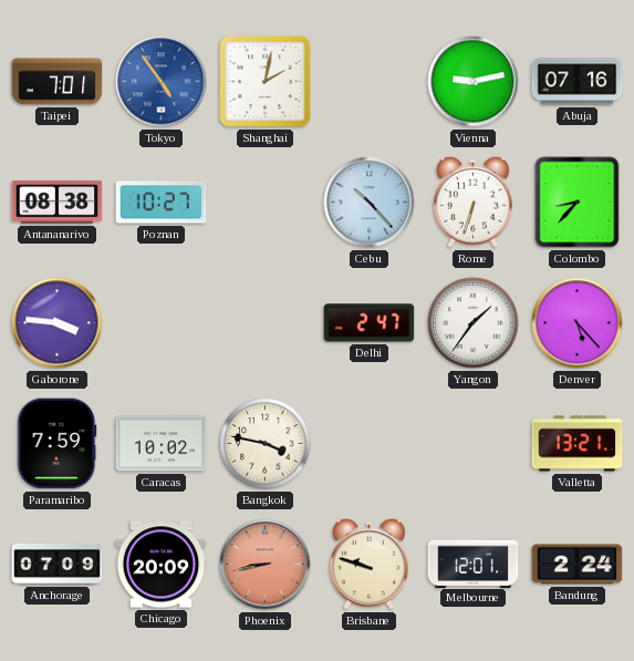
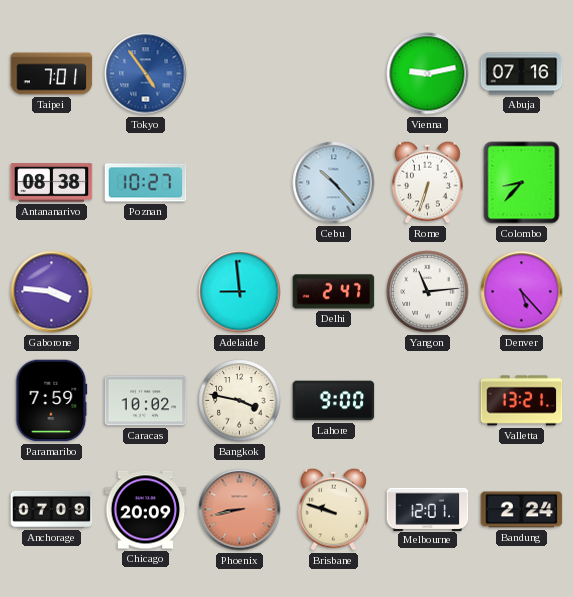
Shanghai: 2:02 -> none (266, 82)
Adelaide: none -> 8:59 (240, 292)
Yangon: 1:36 -> 11:14 (428, 292)
Lahore: none -> 9:00 (334, 401)
